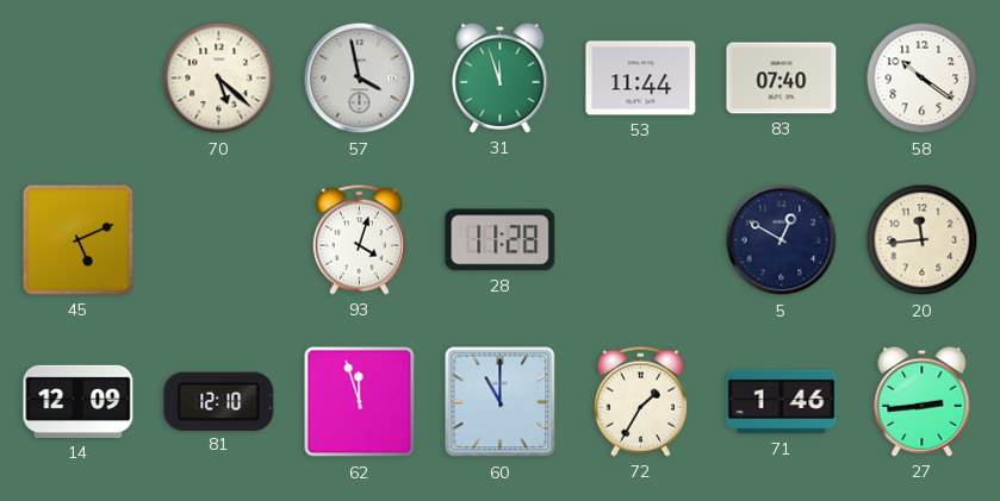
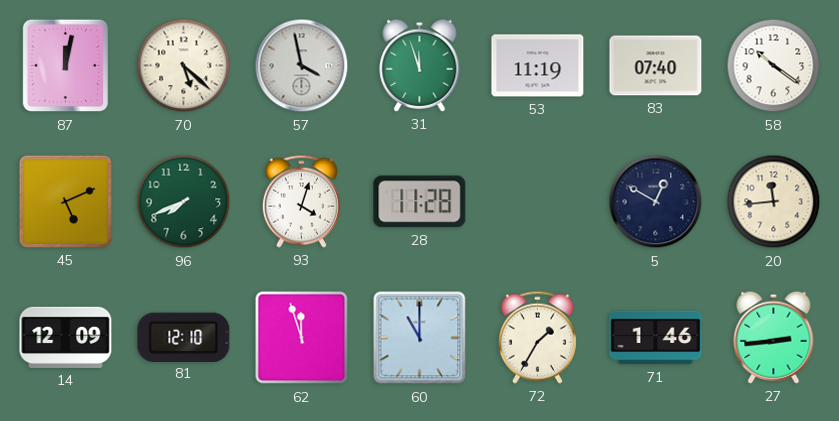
87: none -> 12:02 (66, 66)
53: 11:44 -> 11:19 (538, 66)
96: none -> 7:41 (184, 202)
